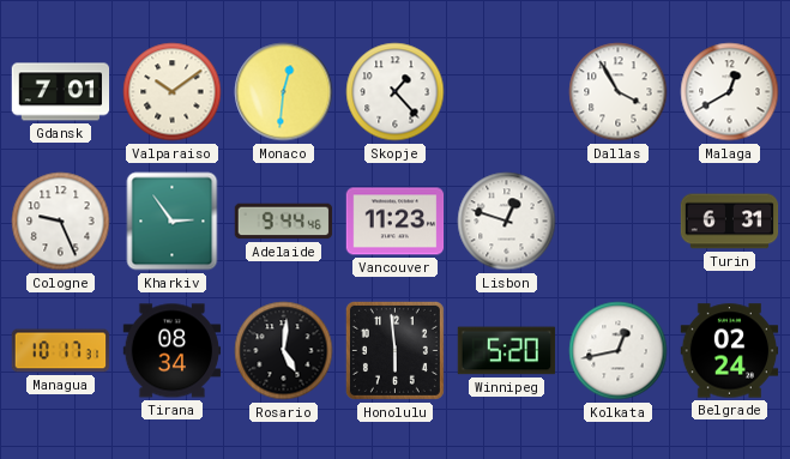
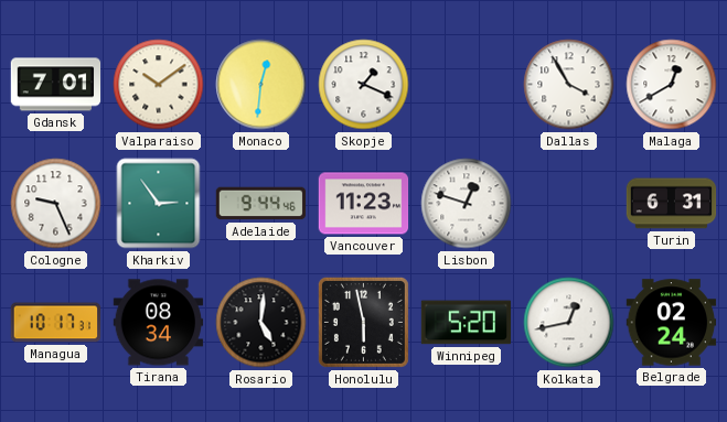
Skopje: 1:23 -> 1:19 (364, 85)
Honolulu: 5:59 -> 5:58 (363, 322)
